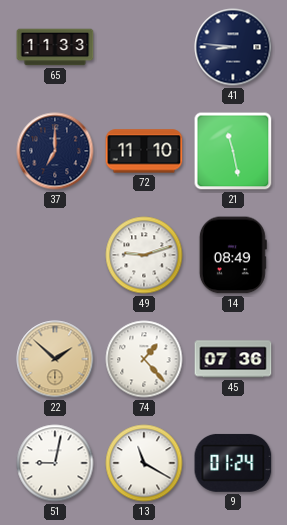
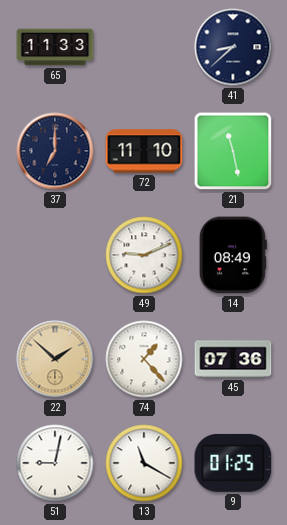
41: 8:46 -> 8:38 (233, 47)
49: 9:12 -> 9:11 (144, 255)
9: 01:24 -> 01:25 (233, 463)
